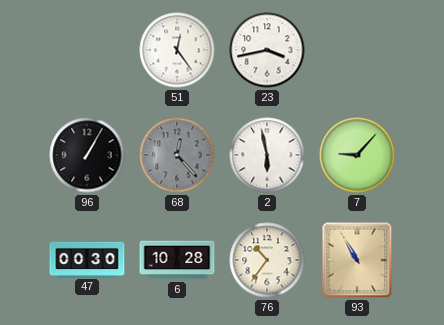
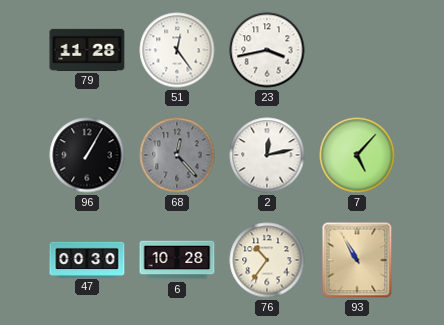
79: none -> 11:28 (87, 50)
2: 5:58 -> 12:13 (267, 155)
7: 9:07 -> 5:07 (357, 155)
